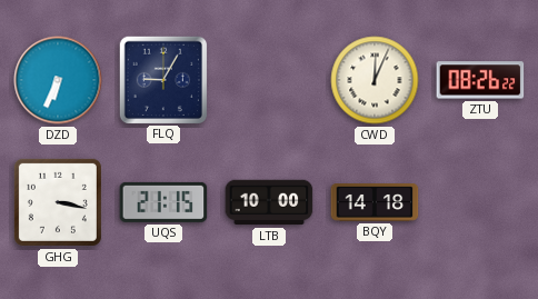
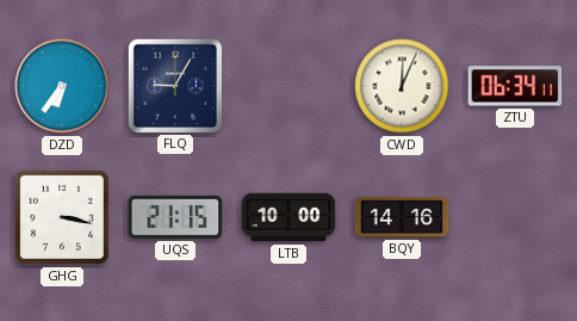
DZD: 6:34 -> 6:36 (62, 86)
ZTU: 08:26 -> 06:34 (515, 86)
BQY: 14:18 -> 14:16 (402, 218)
